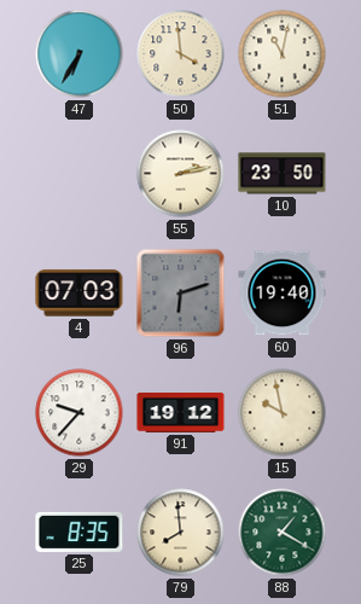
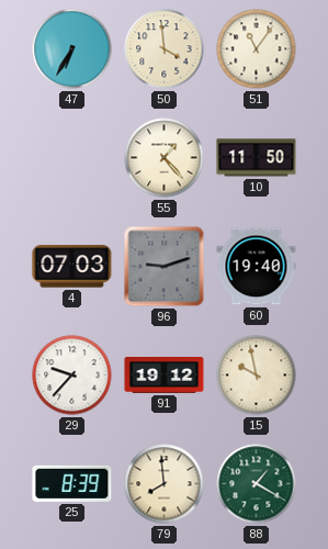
51: 11:02 -> 11:06 (257, 49)
55: 2:13 -> 1:23 (165, 158)
10: 23:50 -> 11:50 (257, 158)
96: 6:12 -> 9:12 (165, 267)
25: 8:35 -> 8:39 (72, 483)
